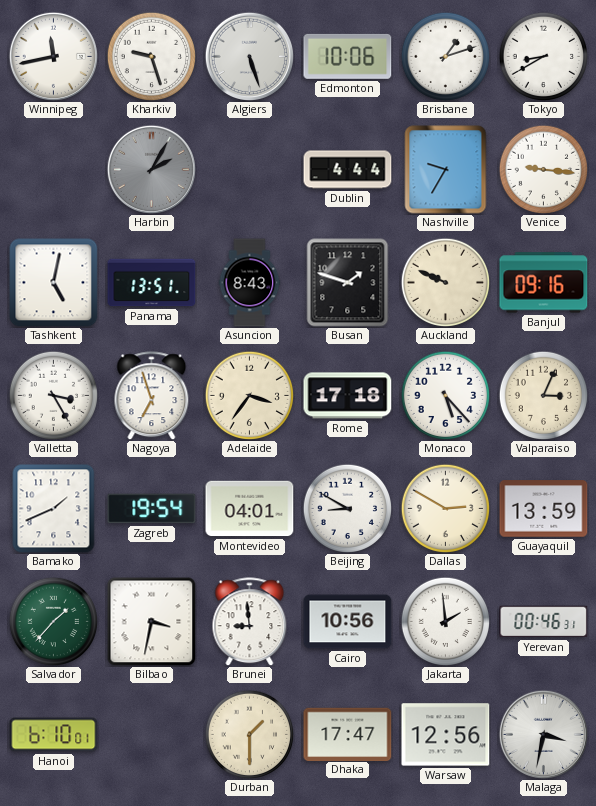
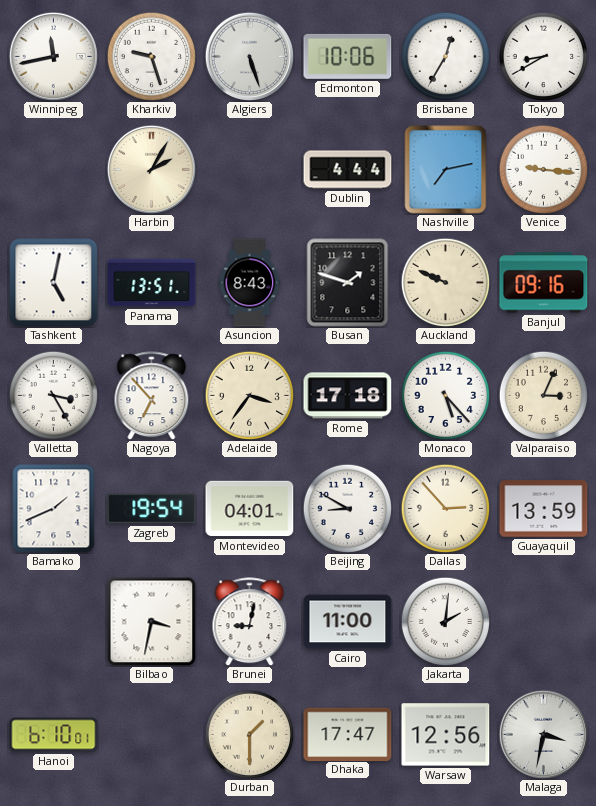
Brisbane: 1:12 -> 12:35 (445, 56)
Harbin dial: grey -> cream (151, 169)
Nashville: 9:35 -> 7:13 (446, 170)
Nagoya: 6:57 -> 6:53 (152, 396)
Dallas: 2:50 -> 2:53 (445, 508)
Salvador: 1:37 -> none (53, 621)
Brunei: 8:59 -> 9:02 (250, 622)
Cairo: 10:56 -> 11:00 (348, 622)
Jakarta: 1:59 -> 2:01 (445, 621)
Yerevan: 00:46 -> none (544, 622)
